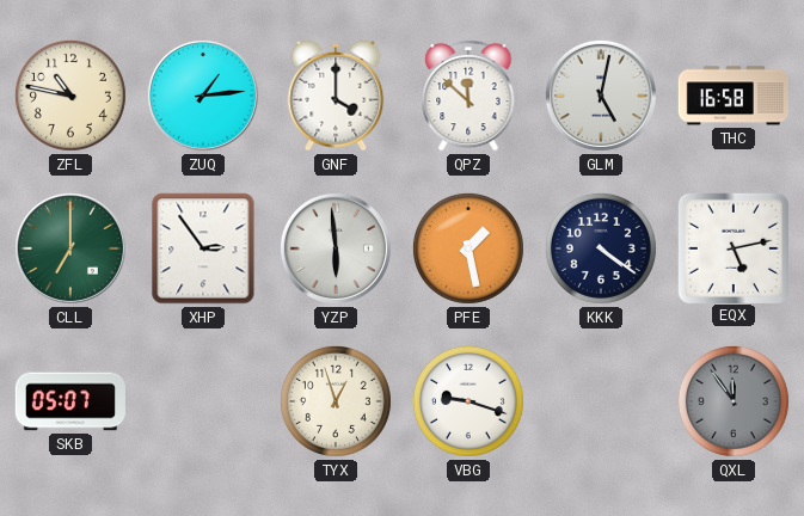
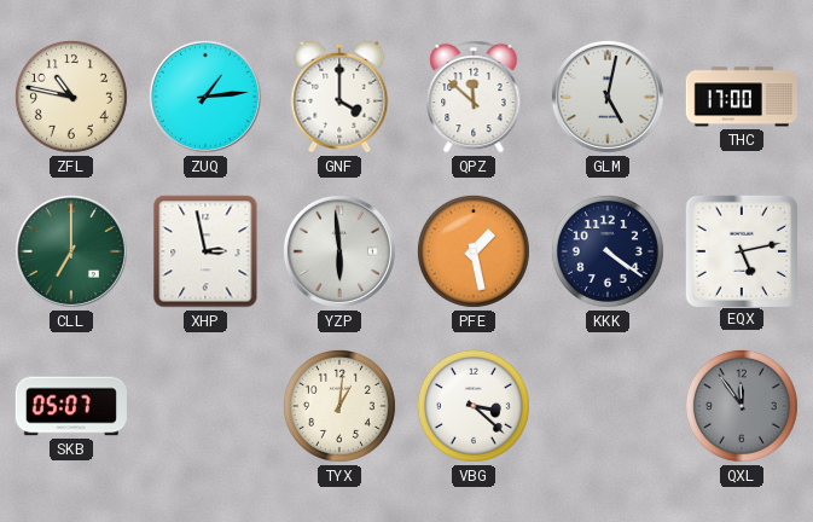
THC: 16:58 -> 17:00 (741, 97)
XHP: 2:54 -> 2:58 (205, 251)
TYX: 12:57 -> 1:01 (339, 406)
VBG: 9:18 -> 3:22 (474, 406)
